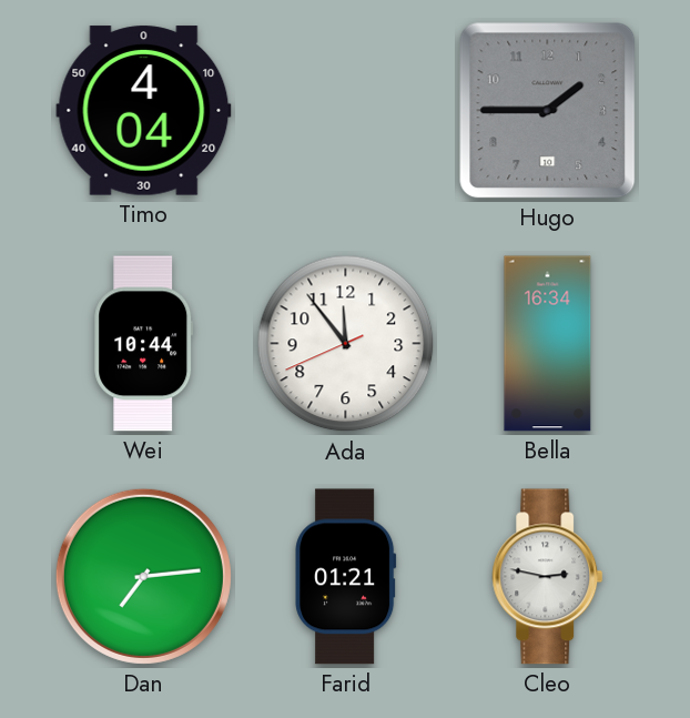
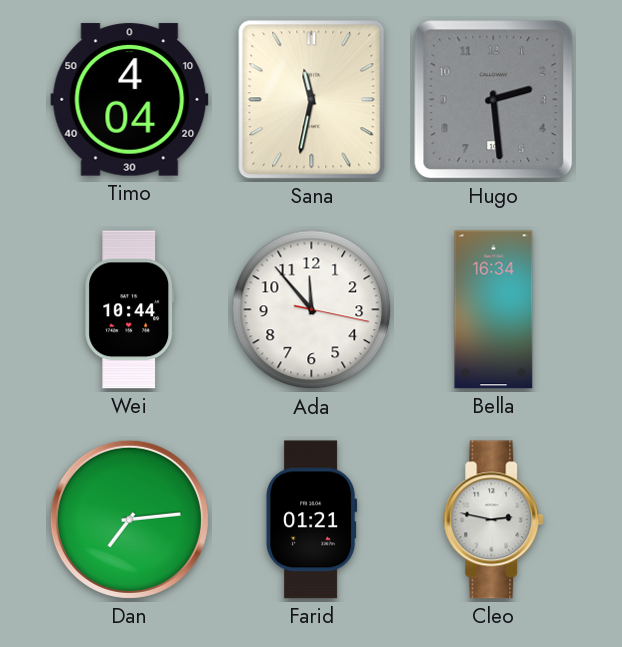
Sana: none -> 11:32 (312, 100)
Hugo: 1:45 -> 2:29 (494, 100)
Ada: 11:53:41 -> 11:53:17 (312, 310)
